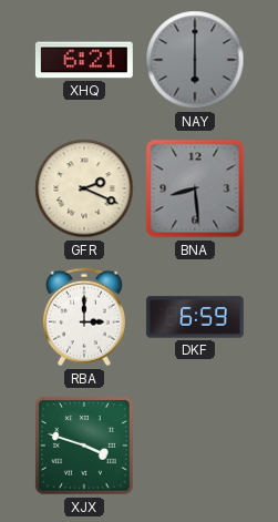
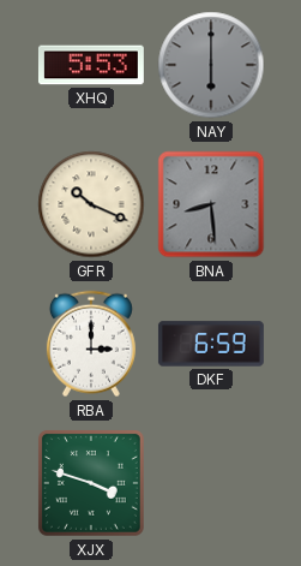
XHQ: 6:21 -> 5:53 (91, 65)
GFR: 2:19 -> 10:19 (91, 204)
